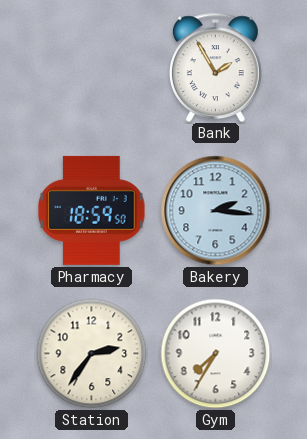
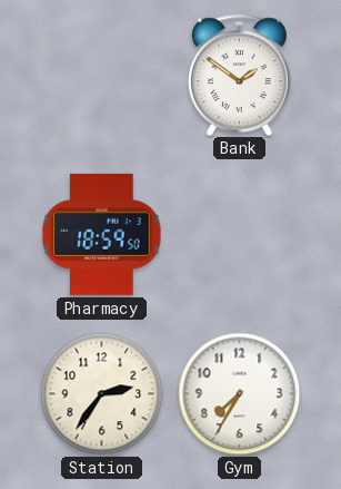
Bank: 1:55 -> 1:51 (240, 75)
Bakery: 2:16 -> none (216, 211)
